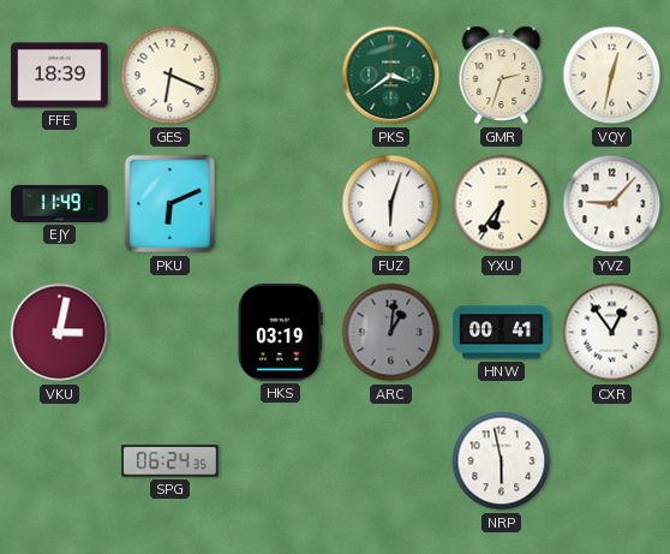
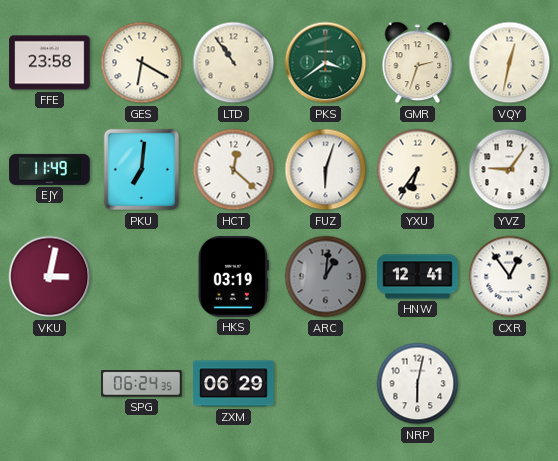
FFE: 18:39 -> 23:58 (50, 63)
GES: 6:19 -> 6:20 (142, 63)
LTD: none -> 10:54 (234, 63)
PKU: 6:11 -> 7:01 (142, 170)
HCT: none -> 12:22 (234, 170)
YVZ: 9:07 -> 9:06 (510, 170)
HNW: 00:41 -> 12:41 (418, 277)
ZXM: none -> 06:29 (234, 384)
NRP: 5:58 -> 6:02 (418, 384)
